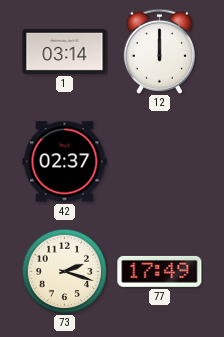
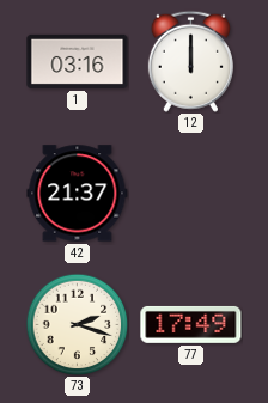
1: 03:14 -> 03:16 (78, 61)
42: 02:37 -> 21:37 (78, 194)
